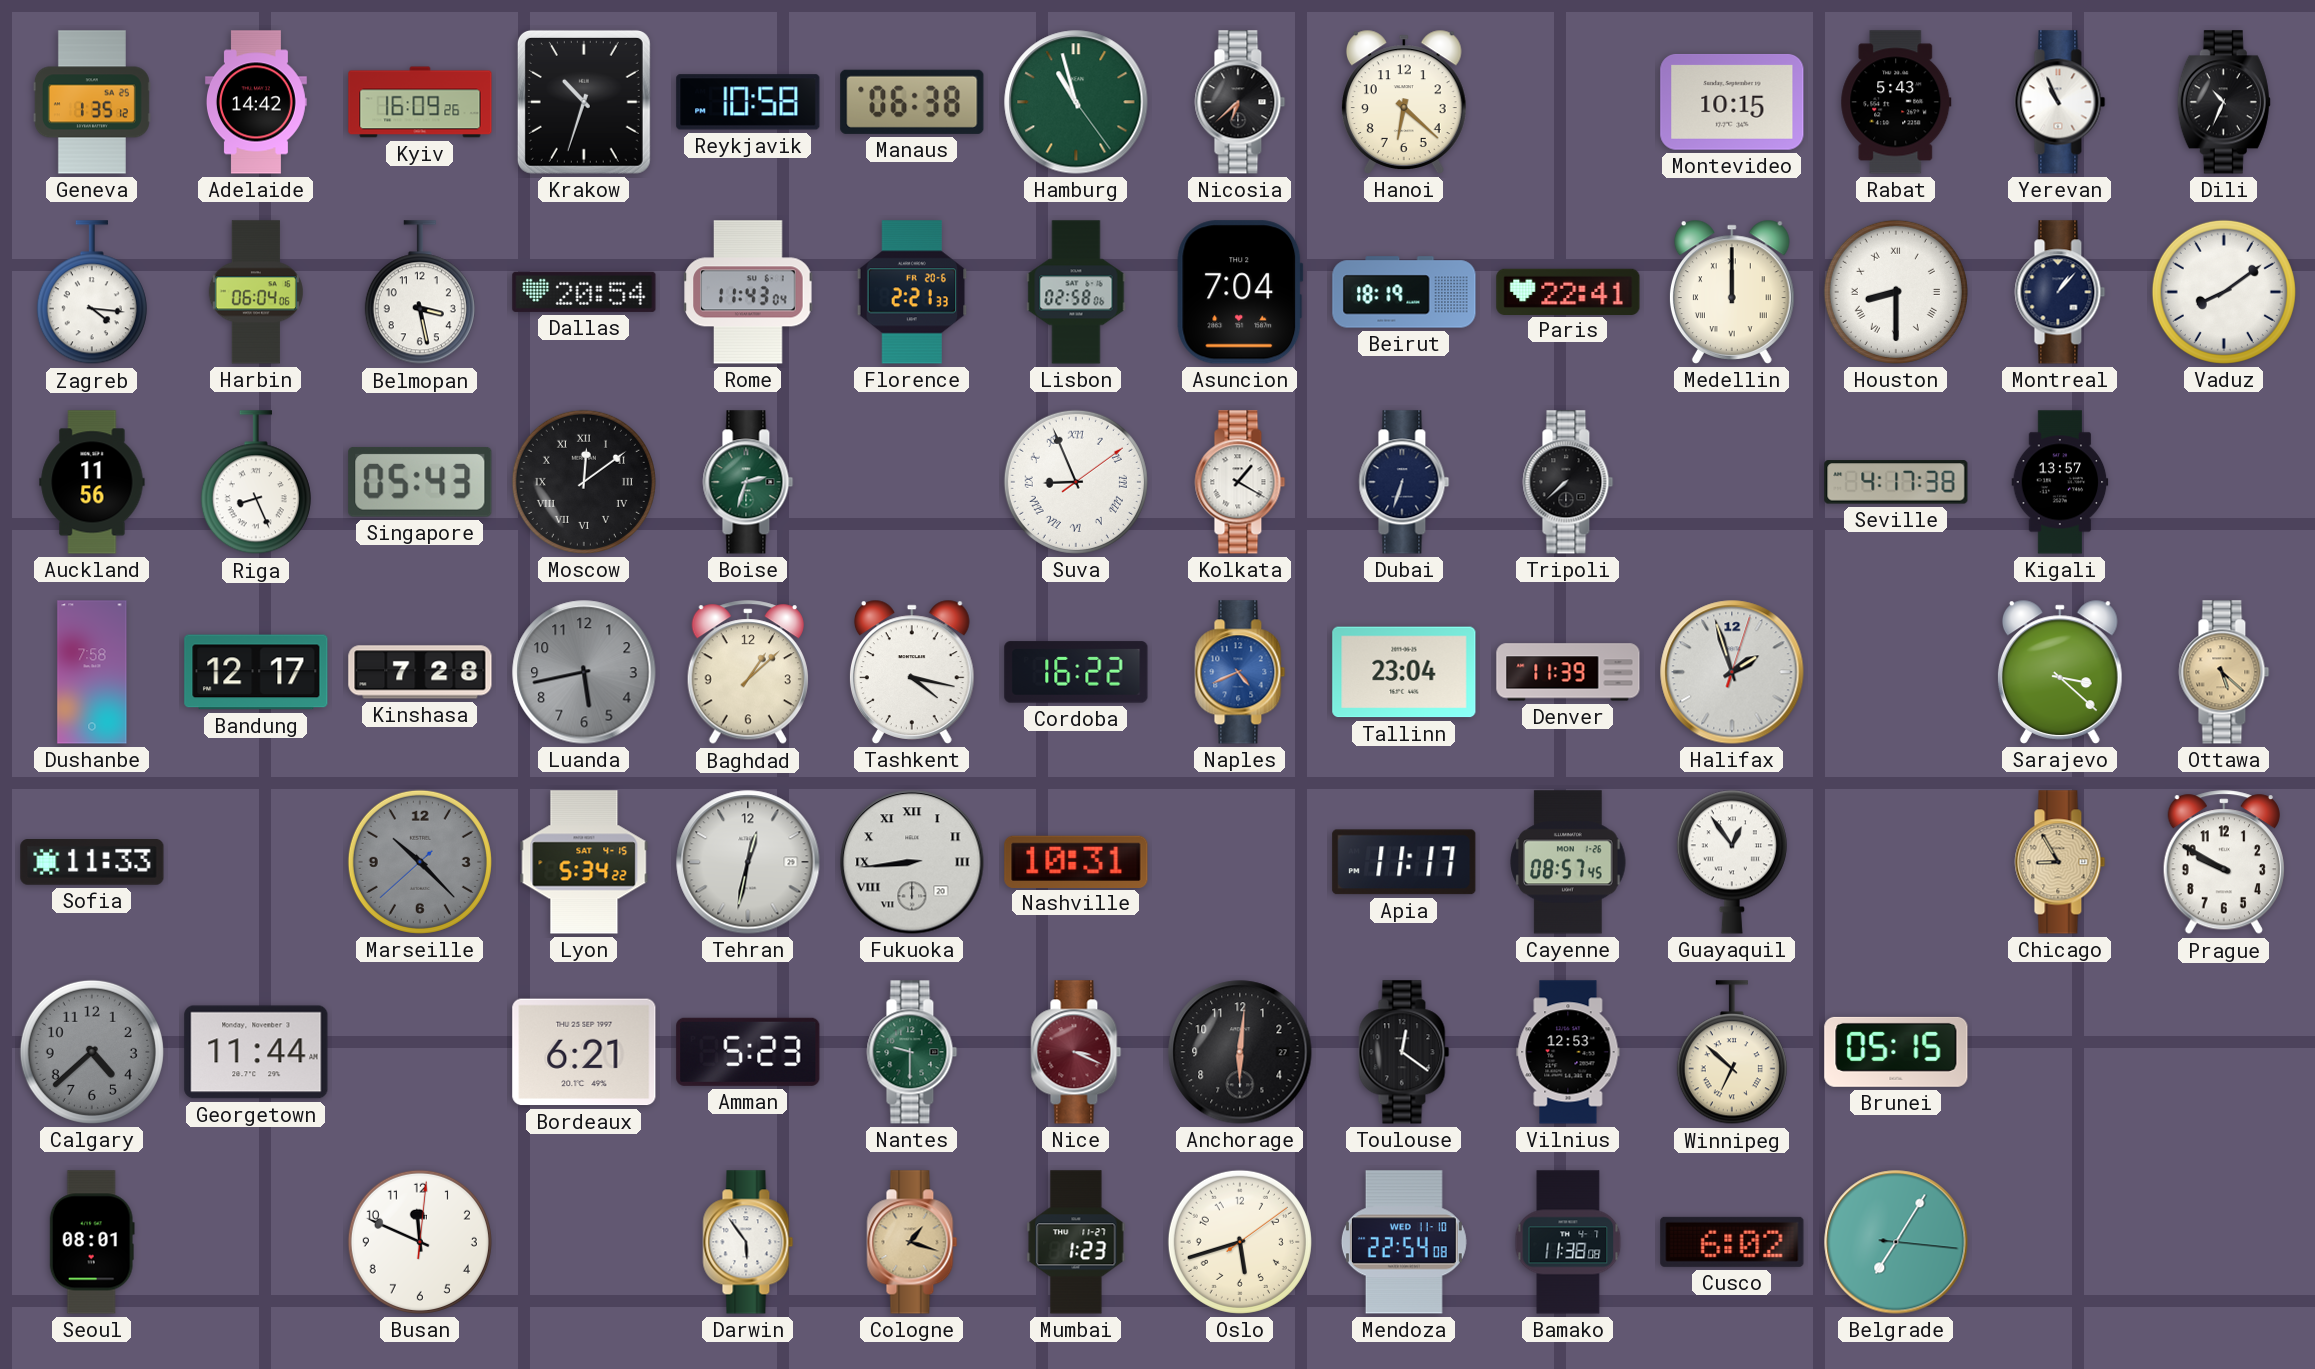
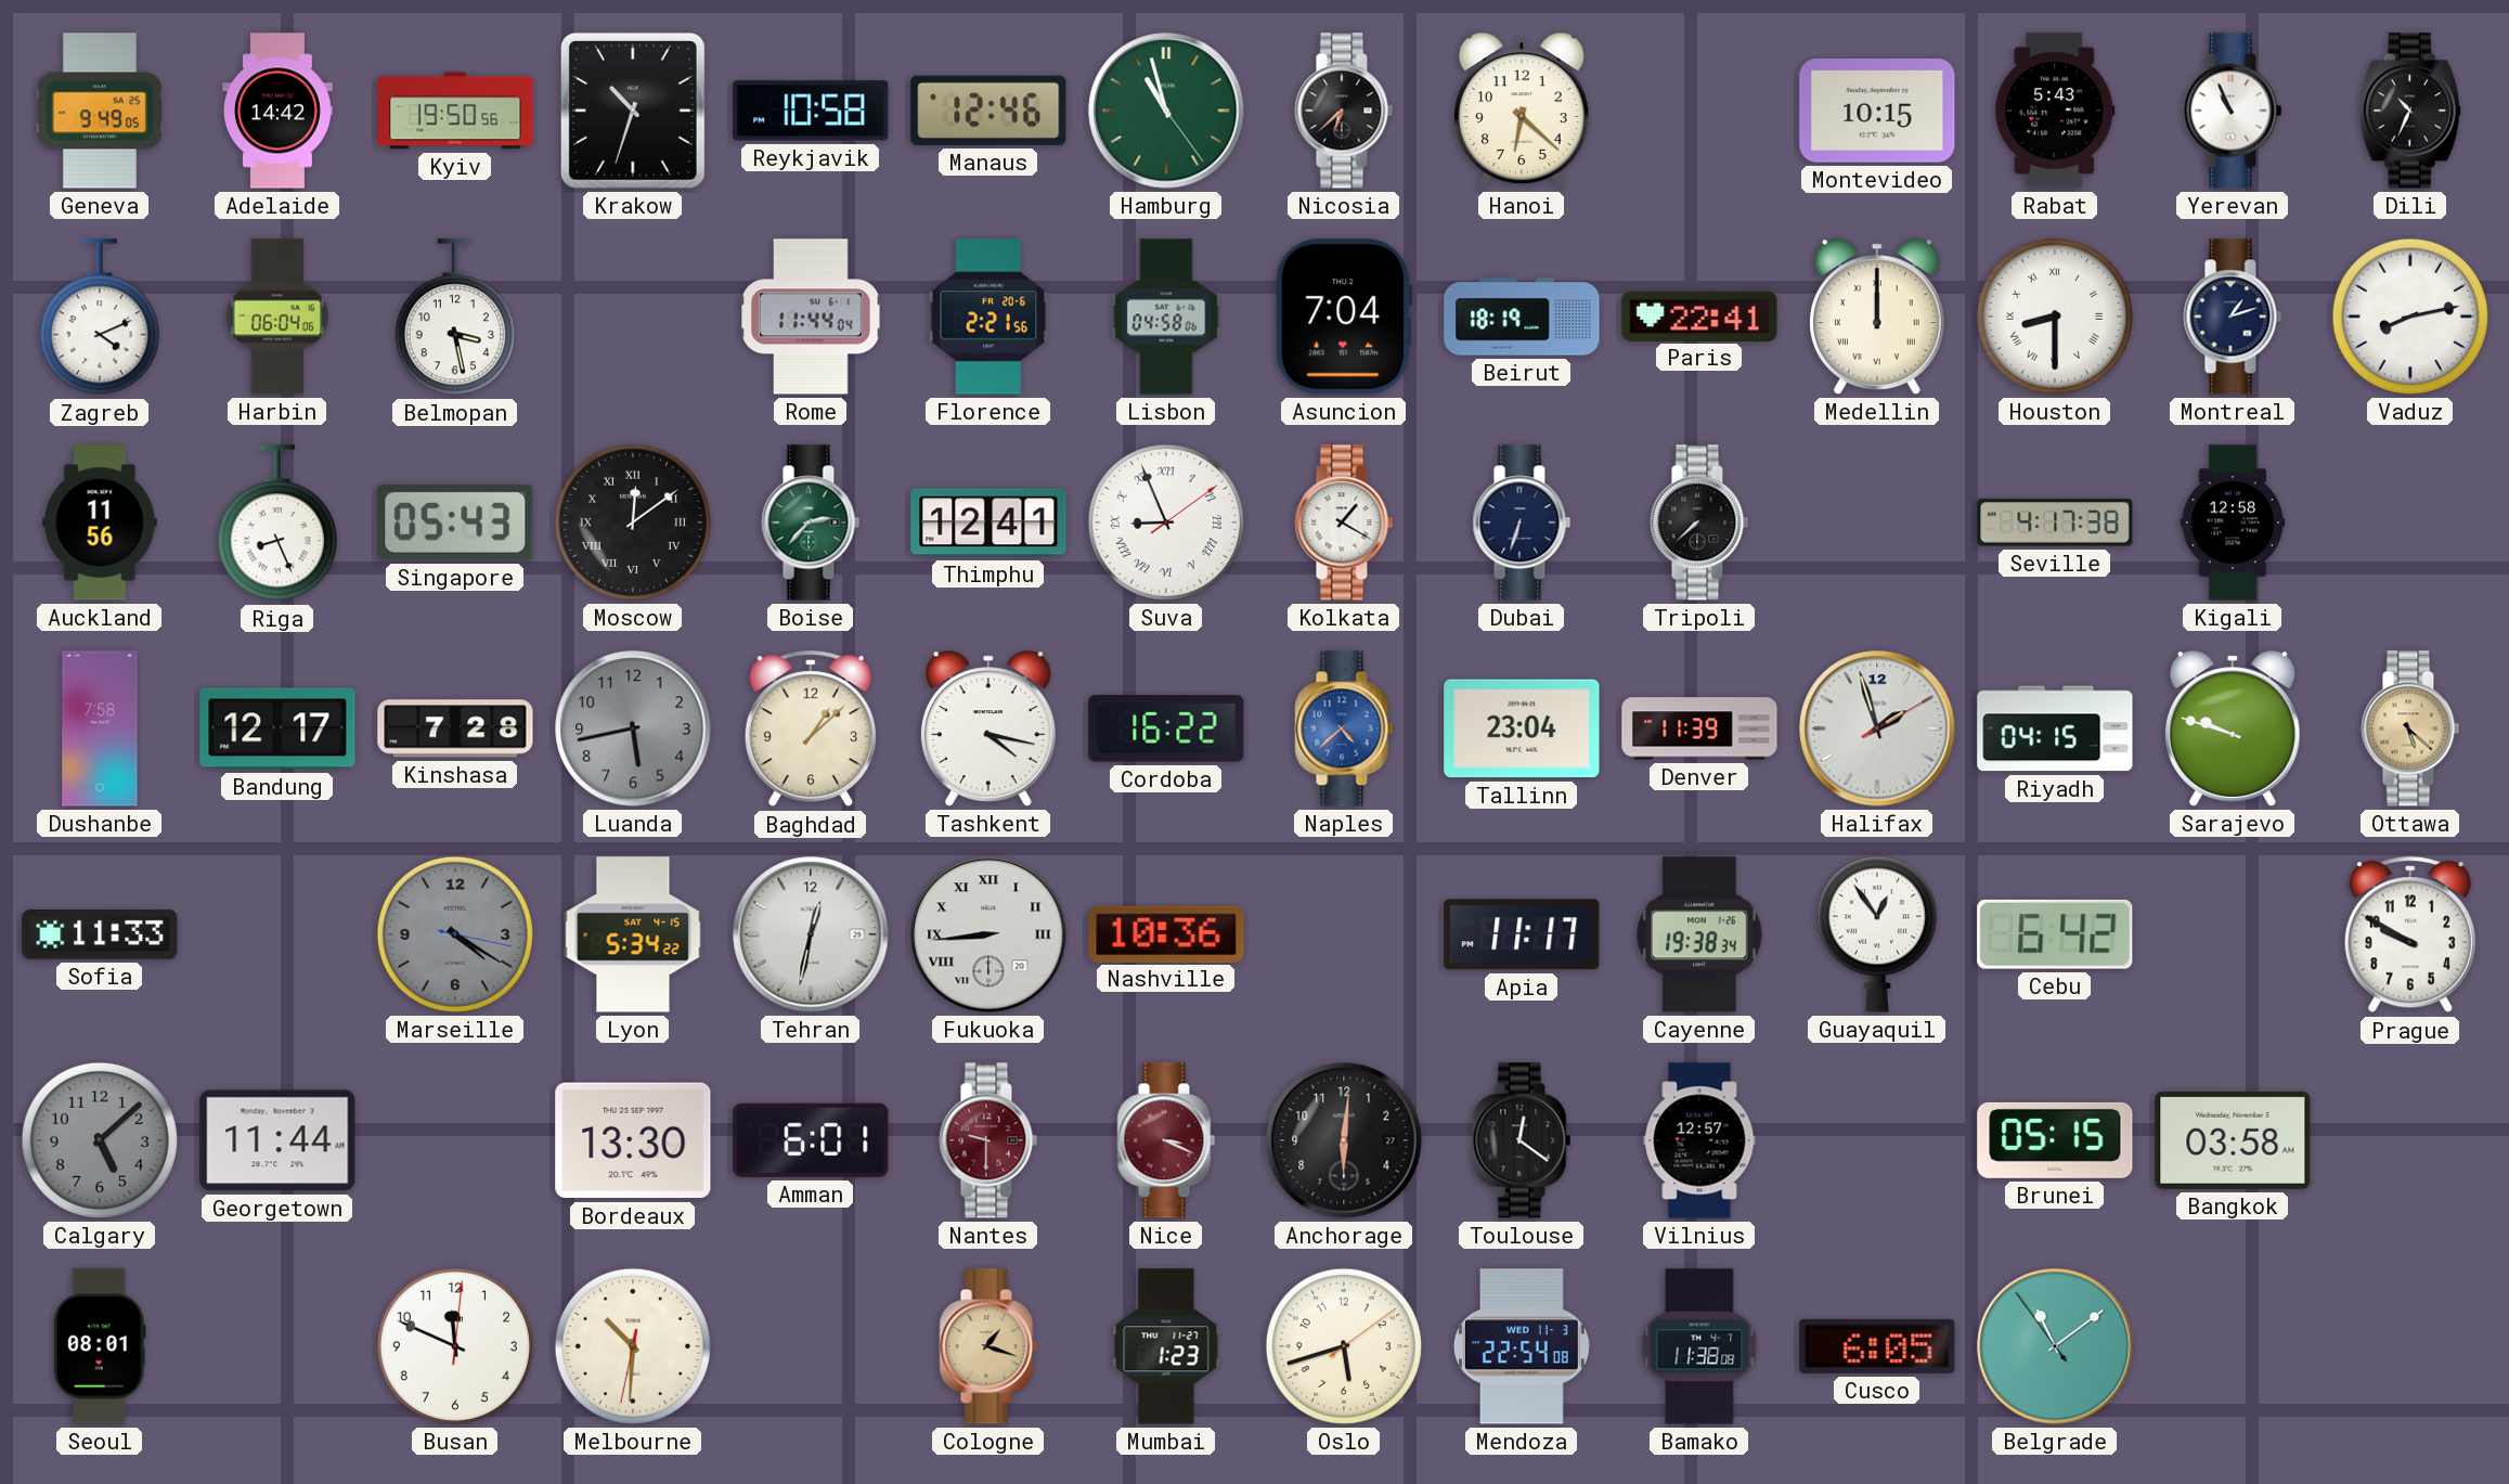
Geneva: 1:35 -> 9:49 (100, 111)
Kyiv: 16:09 -> 19:50 (455, 111)
Manaus: 06:38 -> 12:46 (988, 111)
Zagreb: 4:16 -> 4:11 (100, 318)
Dallas: 20:54 -> none (584, 292)
Rome: 11:43 -> 11:44 (811, 317)
Florence: 2:21:33 -> 2:21:56 (988, 317)
Lisbon: 02:58 -> 04:58 (1166, 317)
Montreal: 1:07 -> 1:12 (2233, 317)
Vaduz: 8:09 -> 8:13 (2410, 317)
Boise: 2:33 -> 2:37 (811, 522)
Thimphu: none -> 12:41 (988, 522)
Kigali: 13:57 -> 12:58 (2233, 522)
Naples: 4:41 -> 4:38 (1344, 728)
Halifax: 1:57:03 -> 1:57:10 (1877, 728)
Riyadh: none -> 04:15 (2055, 728)
Sarajevo: 3:22 -> 9:48 (2233, 728)
Marseille: 10:22 -> 4:20 (455, 934)
Nashville: 10:31 -> 10:36 (1166, 933)
Cayenne: 08:57 -> 19:38 (1699, 934)
Cebu: none -> 6:42 (2055, 934)
Chicago: 8:55 -> none (2060, 862)
Calgary: 4:38 -> 5:08 (100, 1140)
Bordeaux: 6:21 -> 13:30 (633, 1140)
Amman: 5:23 -> 6:01 (811, 1140)
Nantes dial: green -> burgundy (988, 1140)
Vilnius: 12:53 -> 12:57 (1699, 1140)
Winnipeg: 6:52 -> none (1732, 1053)
Bangkok: none -> 03:58 (2233, 1140)
Melbourne: none -> 10:30 (633, 1346)
Darwin: 5:54 -> none (748, 1242)
Mendoza date: WED 11-10 -> WED 11-3 (1522, 1346)
Cusco: 6:02 -> 6:05 (1877, 1346)
Belgrade: 7:05 -> 11:08 (2055, 1346)
